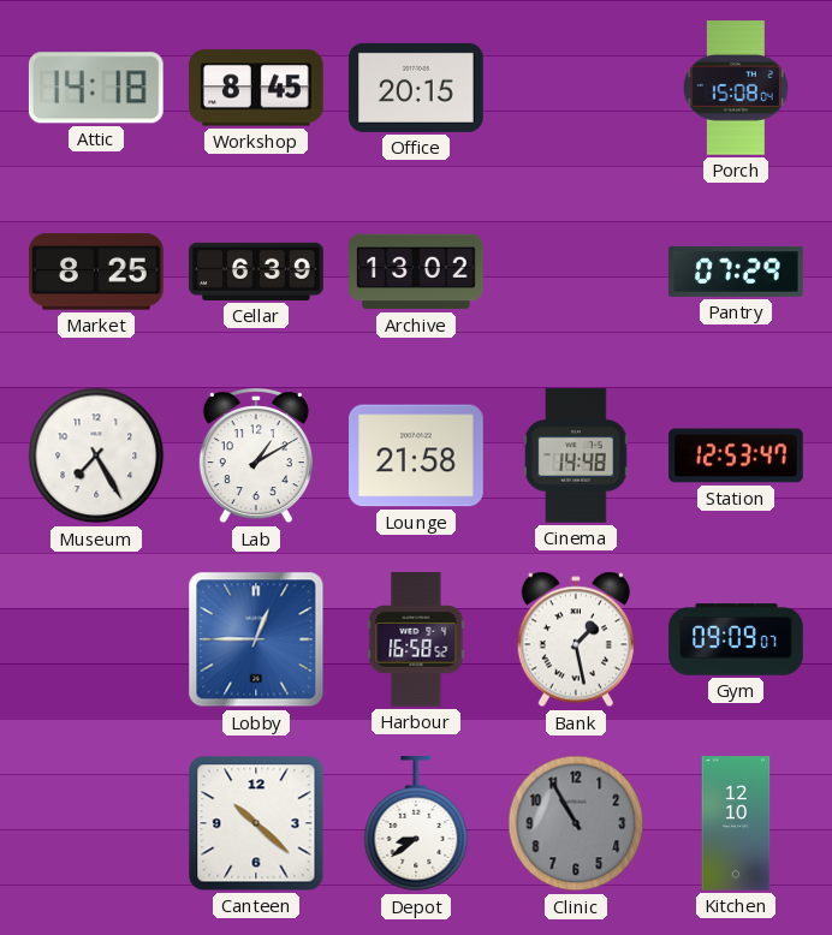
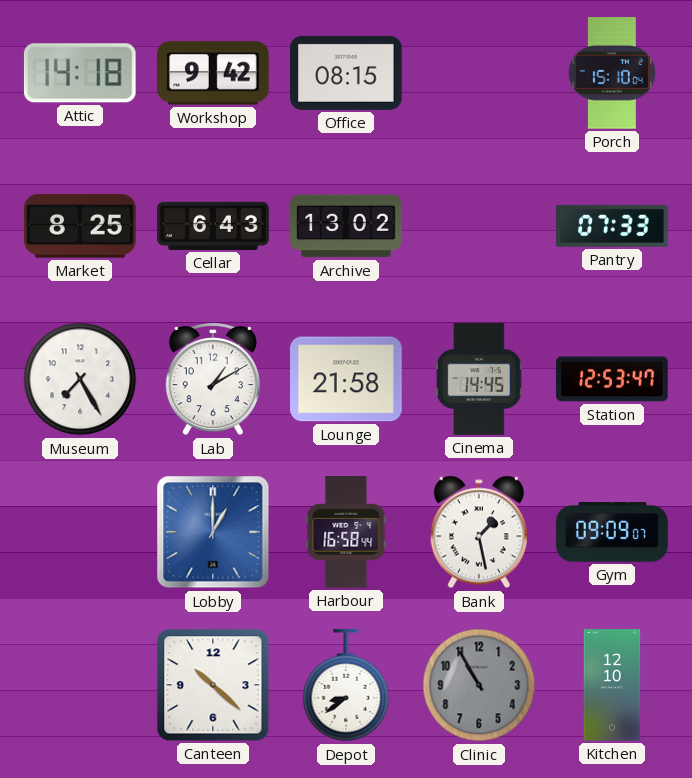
Workshop: 8:45 -> 9:42 (213, 73)
Office: 20:15 -> 08:15 (346, 73)
Porch: 15:08 -> 15:10 (612, 73)
Cellar: 6:39 -> 6:43 (213, 226)
Pantry: 07:29 -> 07:33 (612, 226)
Cinema: 14:48 -> 14:45 (479, 379)
Lobby: 12:45 -> 1:00 (213, 532)
Harbour: 16:58:52 -> 16:58:44 (346, 532)
